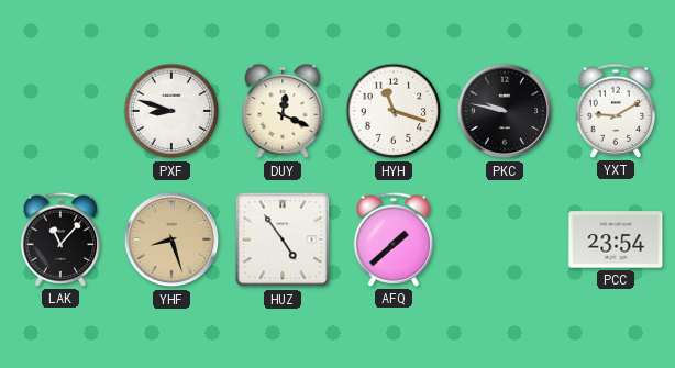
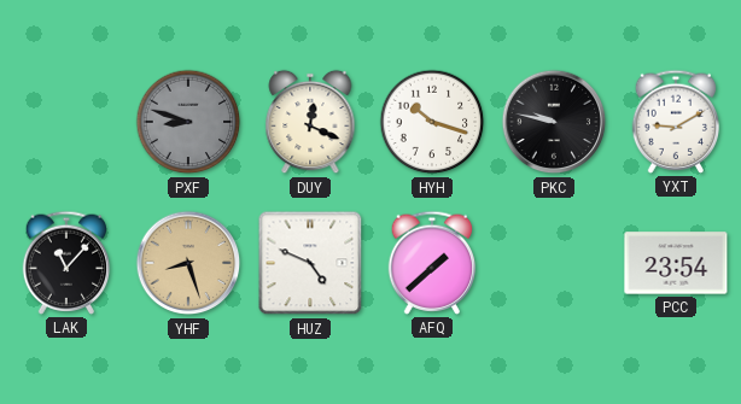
PXF dial: white -> grey (188, 122)
HYH: 11:18 -> 10:18 (432, 122)
HUZ: 4:54 -> 4:49 (310, 263)
